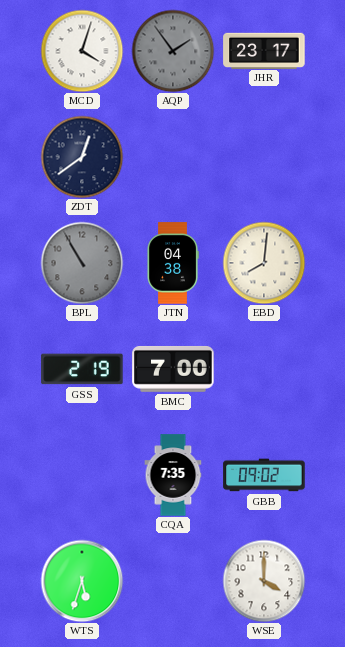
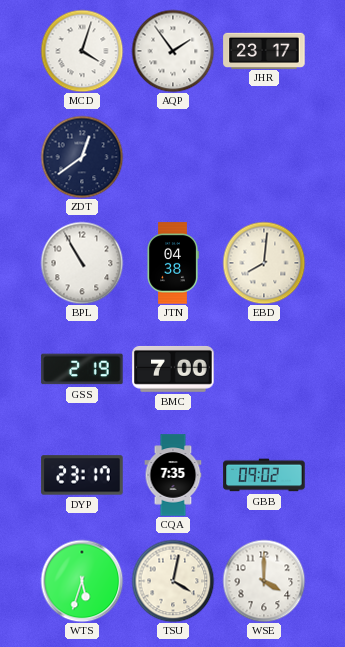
AQP dial: grey -> white (173, 51)
BPL dial: grey -> white (82, 263)
DYP: none -> 23:17 (82, 475)
TSU: none -> 4:02 (173, 581)
